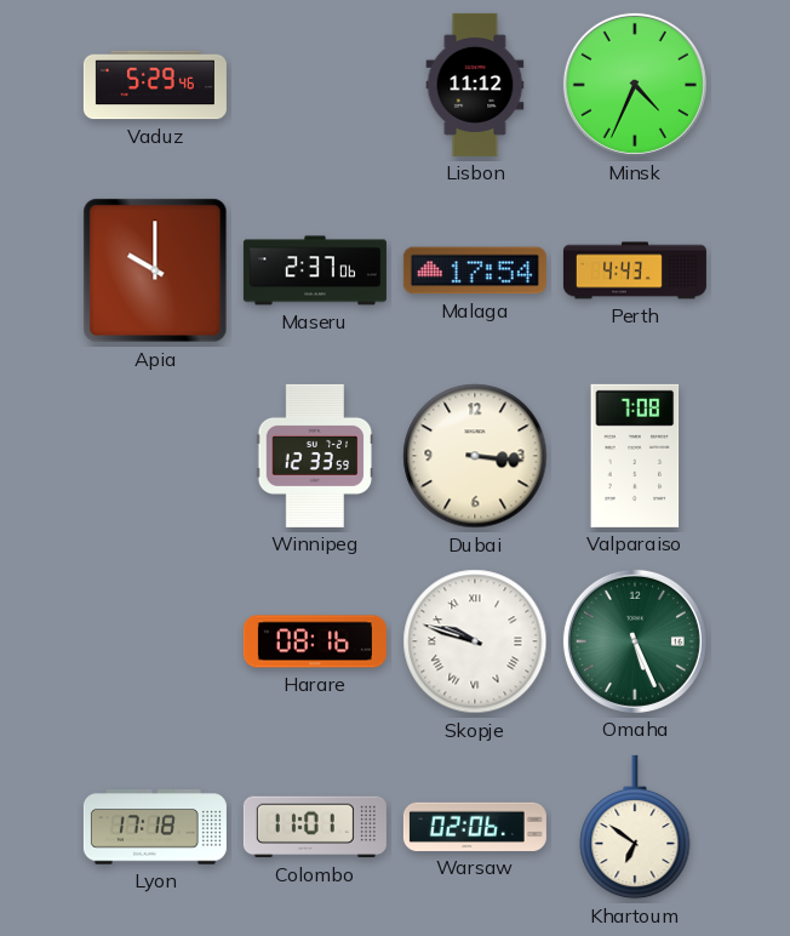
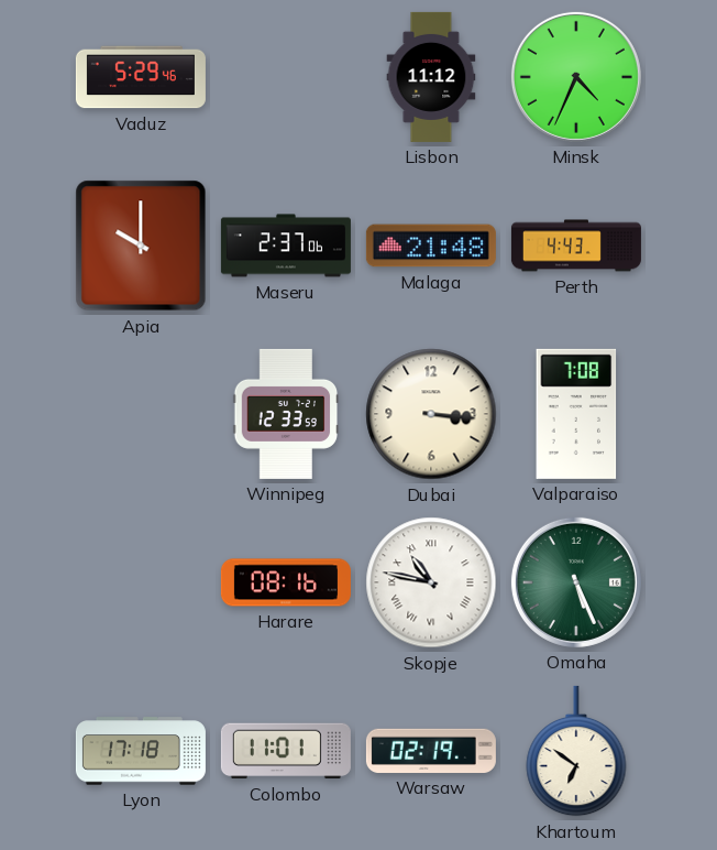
Malaga: 17:54 -> 21:48 (431, 246)
Skopje: 9:48 -> 10:47 (431, 582)
Warsaw: 02:06 -> 02:19 (431, 751)
